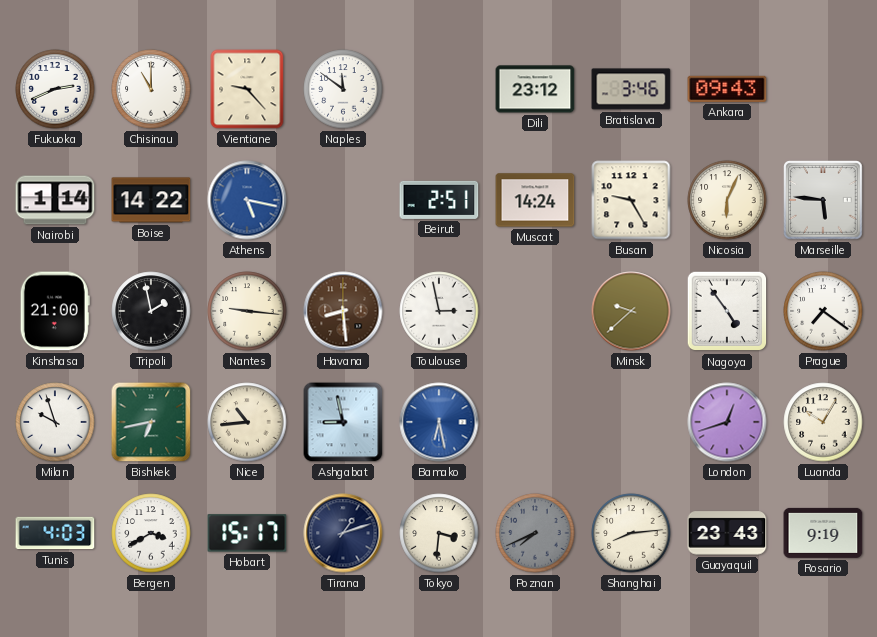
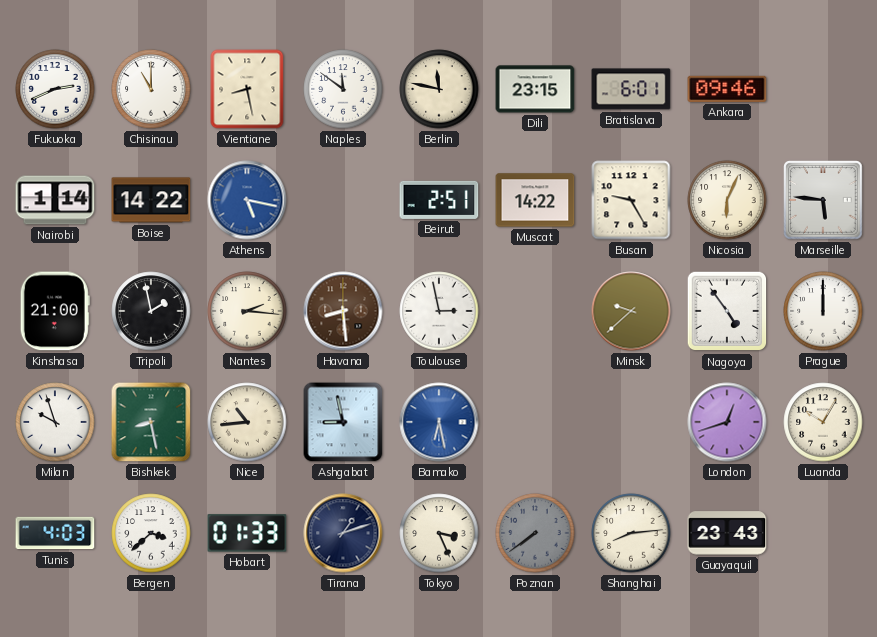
Vientiane: 9:23 -> 8:28 (247, 89)
Berlin: none -> 11:47 (439, 89)
Dili: 23:12 -> 23:15 (535, 89)
Bratislava: 3:46 -> 6:01 (631, 89)
Ankara: 09:43 -> 09:46 (727, 89)
Muscat: 14:24 -> 14:22 (535, 200)
Nantes: 9:16 -> 2:16 (247, 311)
Prague: 7:21 -> 12:00 (823, 311)
Bishkek: 6:43 -> 8:28 (151, 422)
Bergen: 3:40 -> 3:38 (151, 533)
Hobart: 15:17 -> 01:33 (247, 533)
Tokyo: 3:31 -> 3:26 (439, 533)
Poznan: 7:41 -> 7:39 (535, 533)
Rosario: 9:19 -> none (823, 533)
